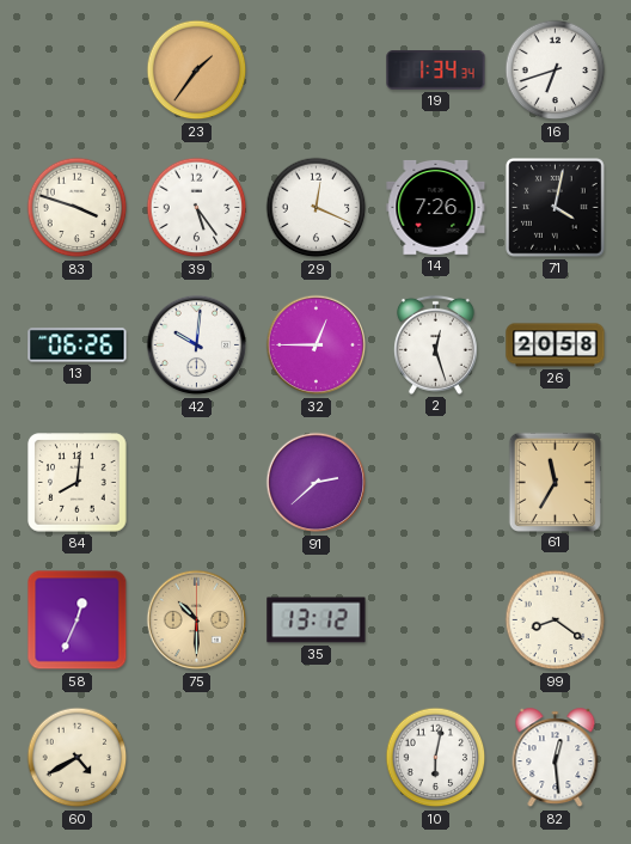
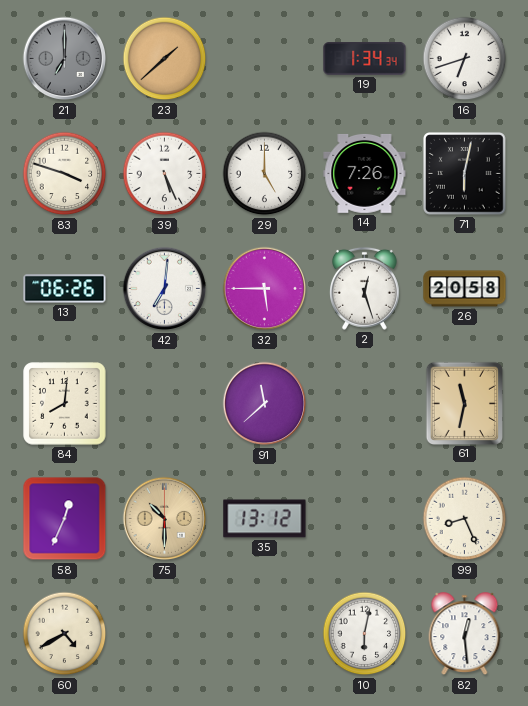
21: none -> 7:00 (65, 59)
23: 1:36 -> 1:38 (165, 59)
39: 5:24 -> 5:26 (165, 174)
29: 12:19 -> 5:00 (265, 174)
71: 4:02 -> 6:02 (465, 174)
42: 10:01 -> 7:01 (165, 289)
32: 12:45 -> 5:45 (265, 289)
91: 2:38 -> 11:38 (265, 404)
61: 11:35 -> 11:32 (464, 403)
99: 8:21 -> 8:26 (465, 519)
